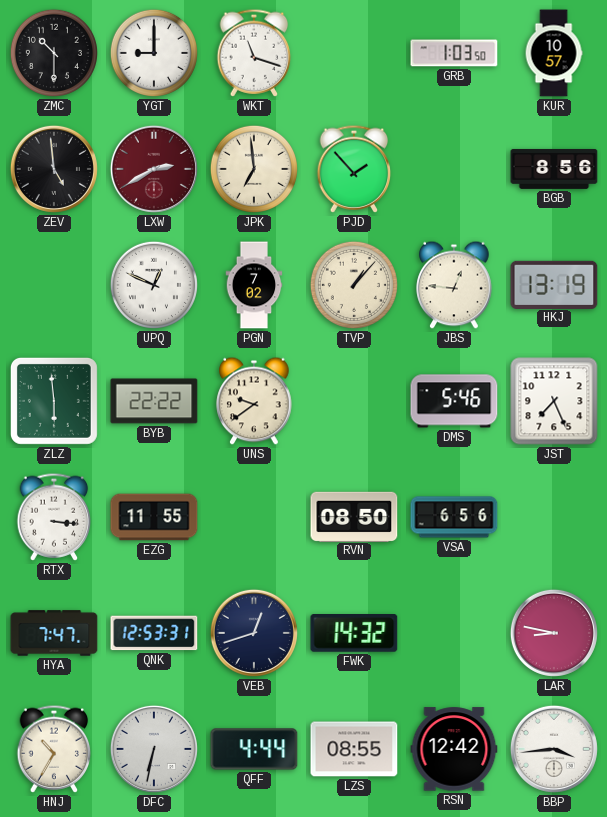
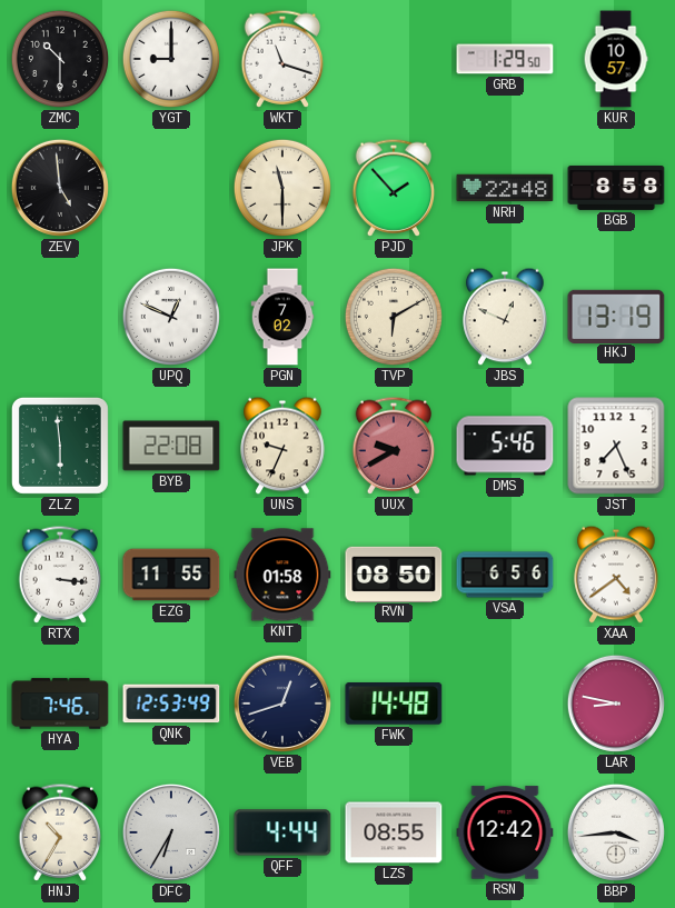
GRB: 1:03 -> 1:29 (505, 59)
LXW: 2:40 -> none (154, 169)
JPK: 6:59 -> 11:30 (282, 188)
NRH: none -> 22:48 (505, 188)
BGB: 8:56 -> 8:58 (616, 188)
TVP: 1:07 -> 6:10 (394, 317)
JBS: 12:46 -> 12:49 (505, 317)
BYB: 22:22 -> 22:08 (171, 446)
UNS: 9:39 -> 9:34 (282, 446)
UUX: none -> 9:40 (394, 446)
KNT: none -> 01:58 (282, 575)
XAA: none -> 4:39 (616, 575)
HYA: 7:47 -> 7:46 (60, 704)
QNK: 12:53:31 -> 12:53:49 (171, 704)
FWK: 14:32 -> 14:48 (394, 705)
DFC: 6:32 -> 6:35 (171, 832)
